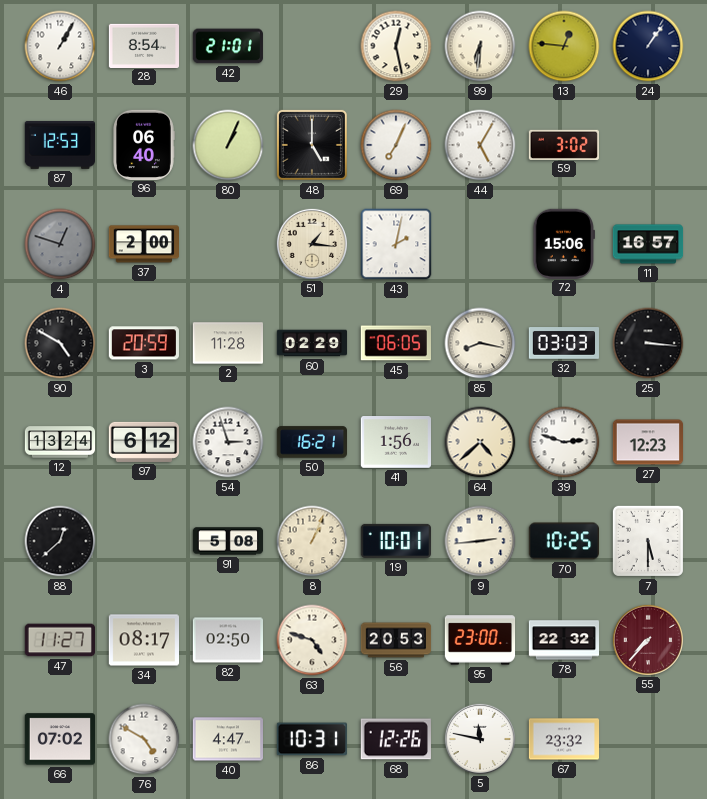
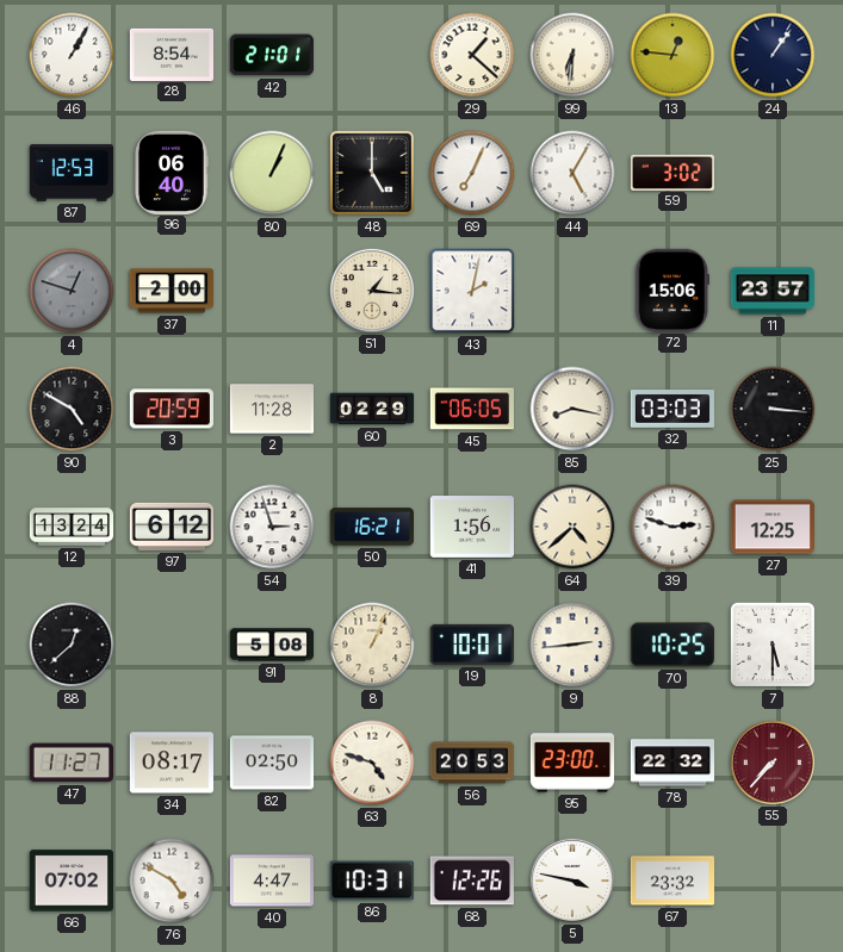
29: 12:28 -> 1:22 (472, 55)
11: 16:57 -> 23:57 (773, 291)
27: 12:23 -> 12:25 (773, 527)
5: 11:47 -> 3:47 (571, 879)
